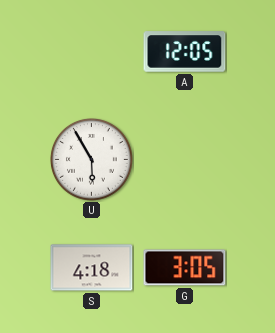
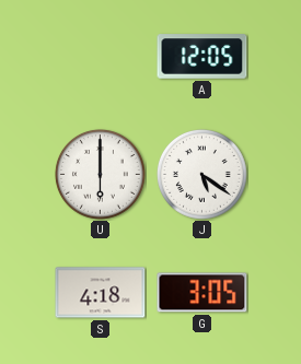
U: 5:55 -> 6:00 (101, 175)
J: none -> 5:21 (202, 175)
